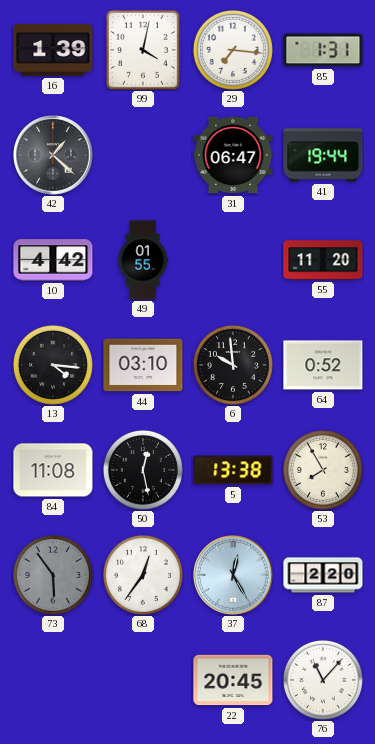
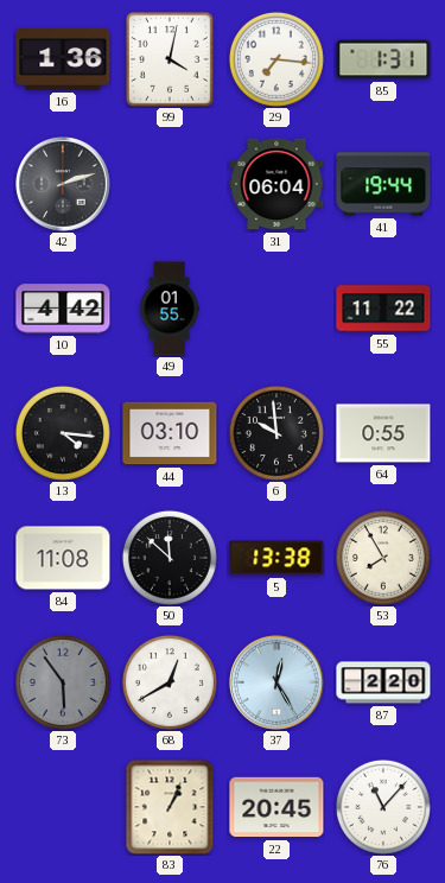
16: 1:39 -> 1:36 (63, 59)
42: 1:22 -> 2:12 (63, 184)
31: 06:47 -> 06:04 (276, 184)
55: 11:20 -> 11:22 (383, 309)
64: 0:52 -> 0:55 (383, 433)
50: 12:28 -> 11:52 (170, 558)
68: 12:36 -> 12:40 (170, 682)
83: none -> 1:04 (170, 807)
